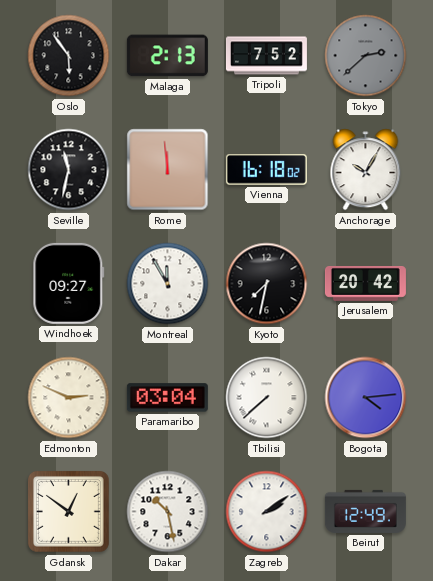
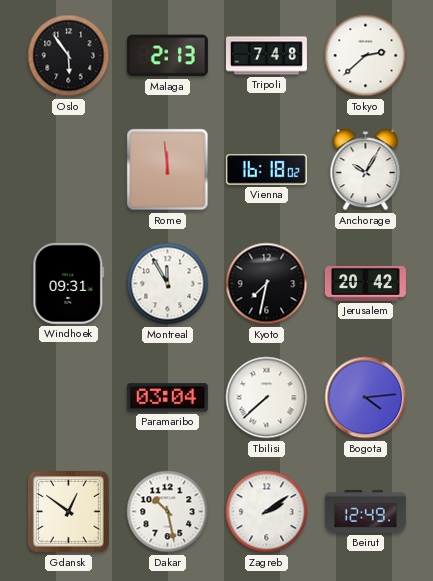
Tripoli: 7:52 -> 7:48 (266, 56)
Tokyo dial: grey -> white (366, 56)
Seville: 11:32 -> none (69, 170)
Windhoek: 09:27 -> 09:31 (69, 283)
Edmonton: 2:49 -> none (69, 398)
